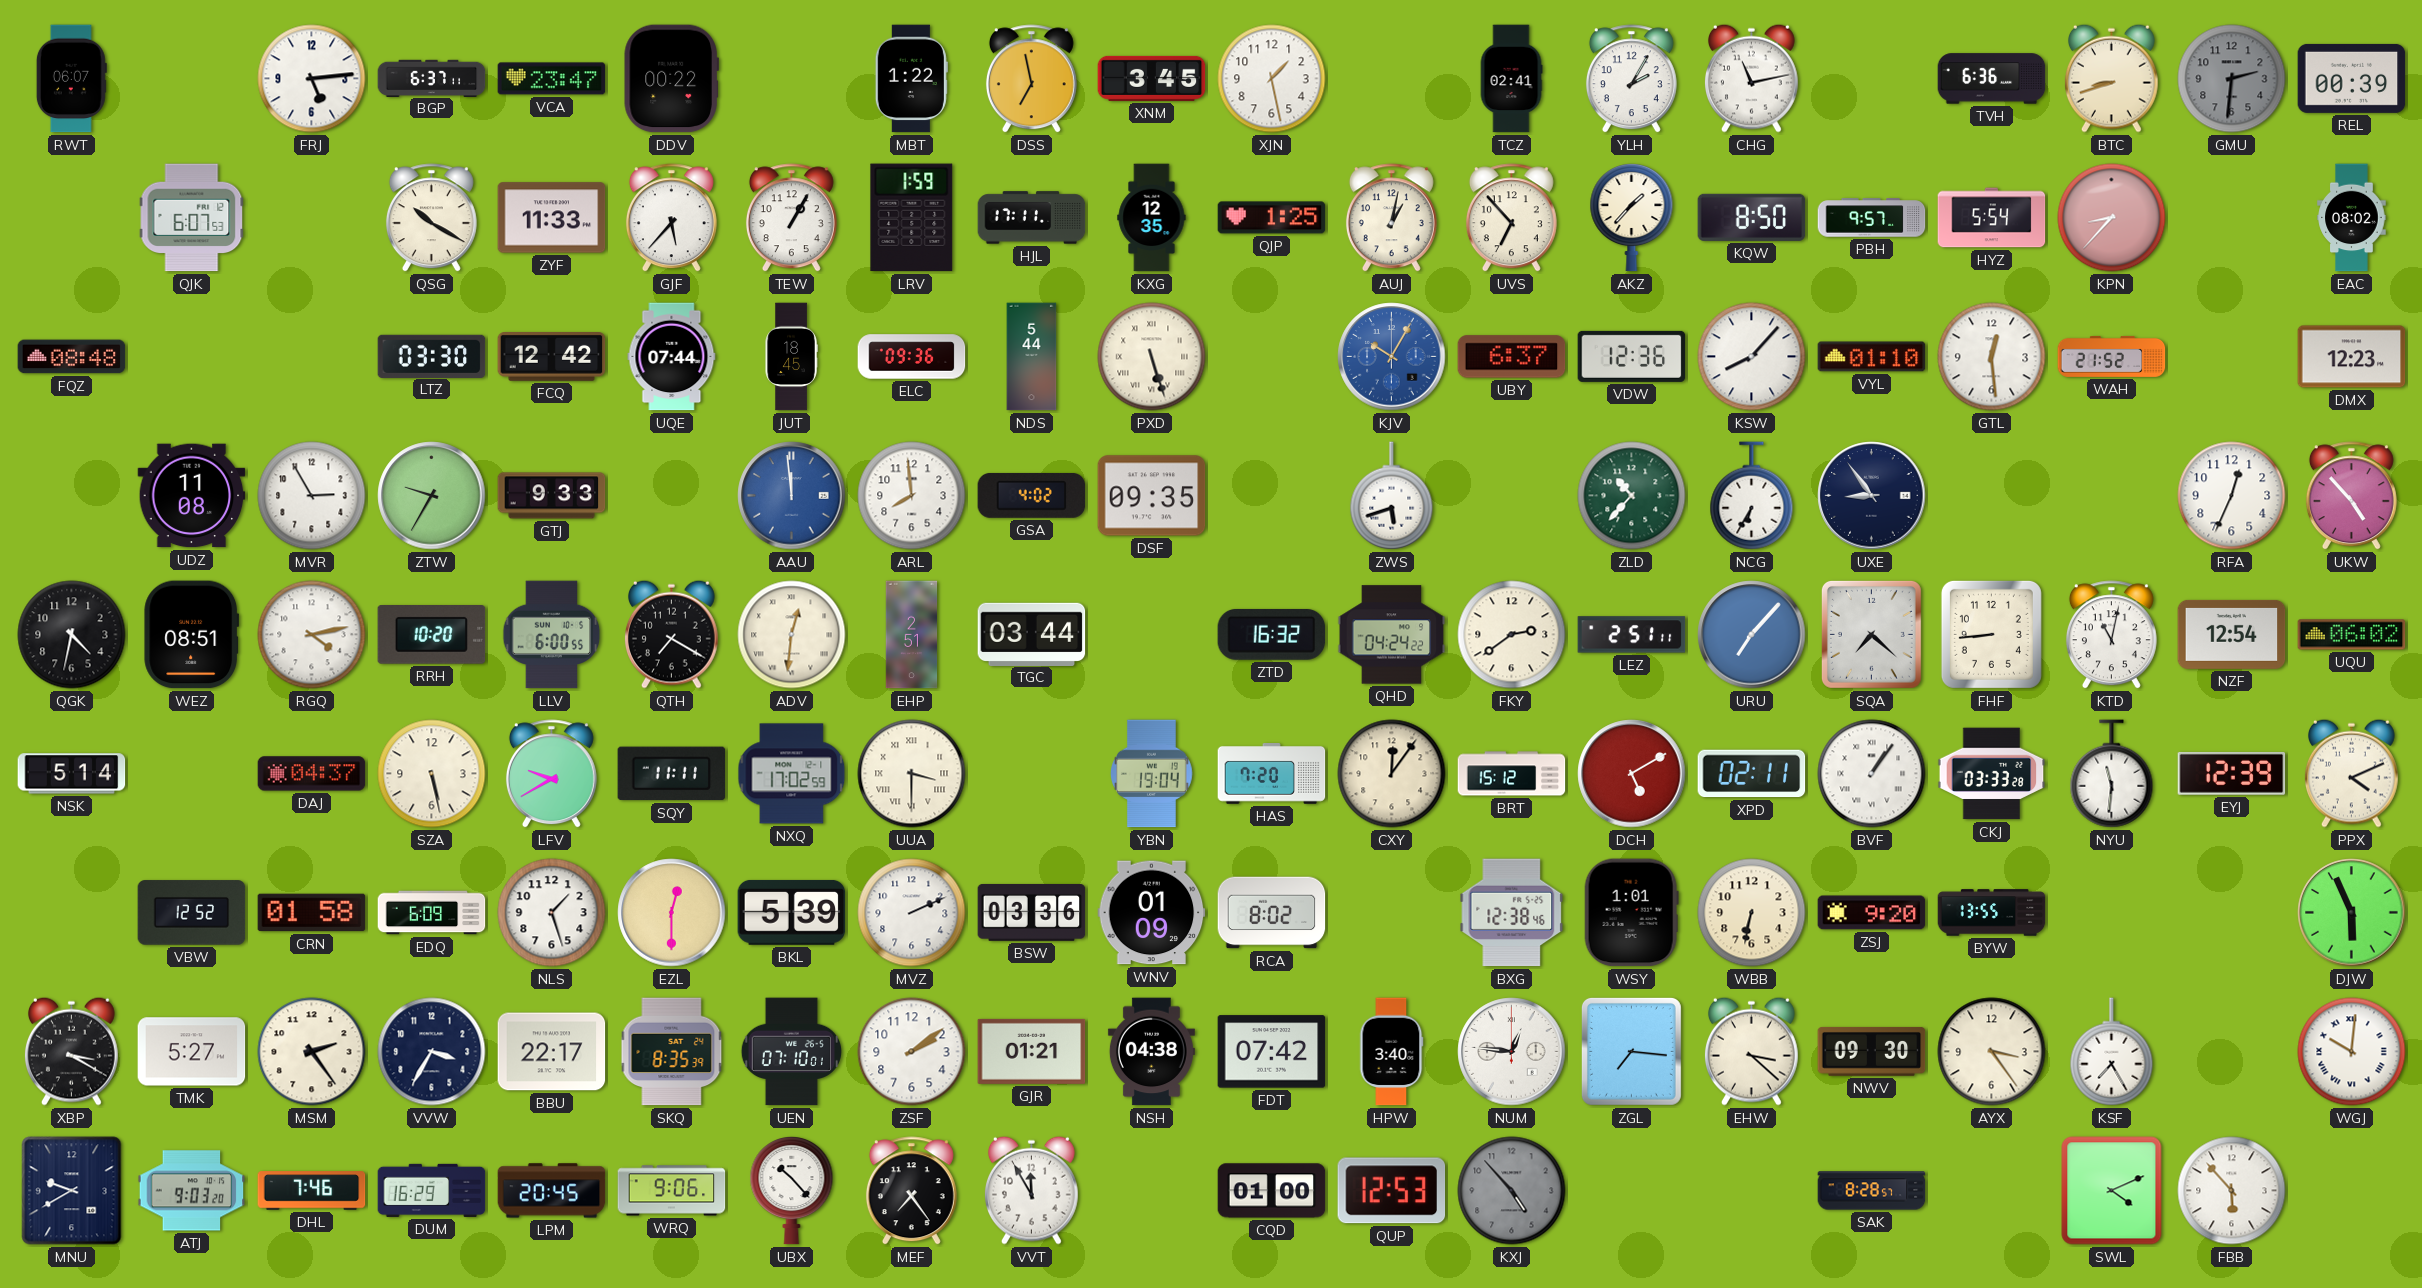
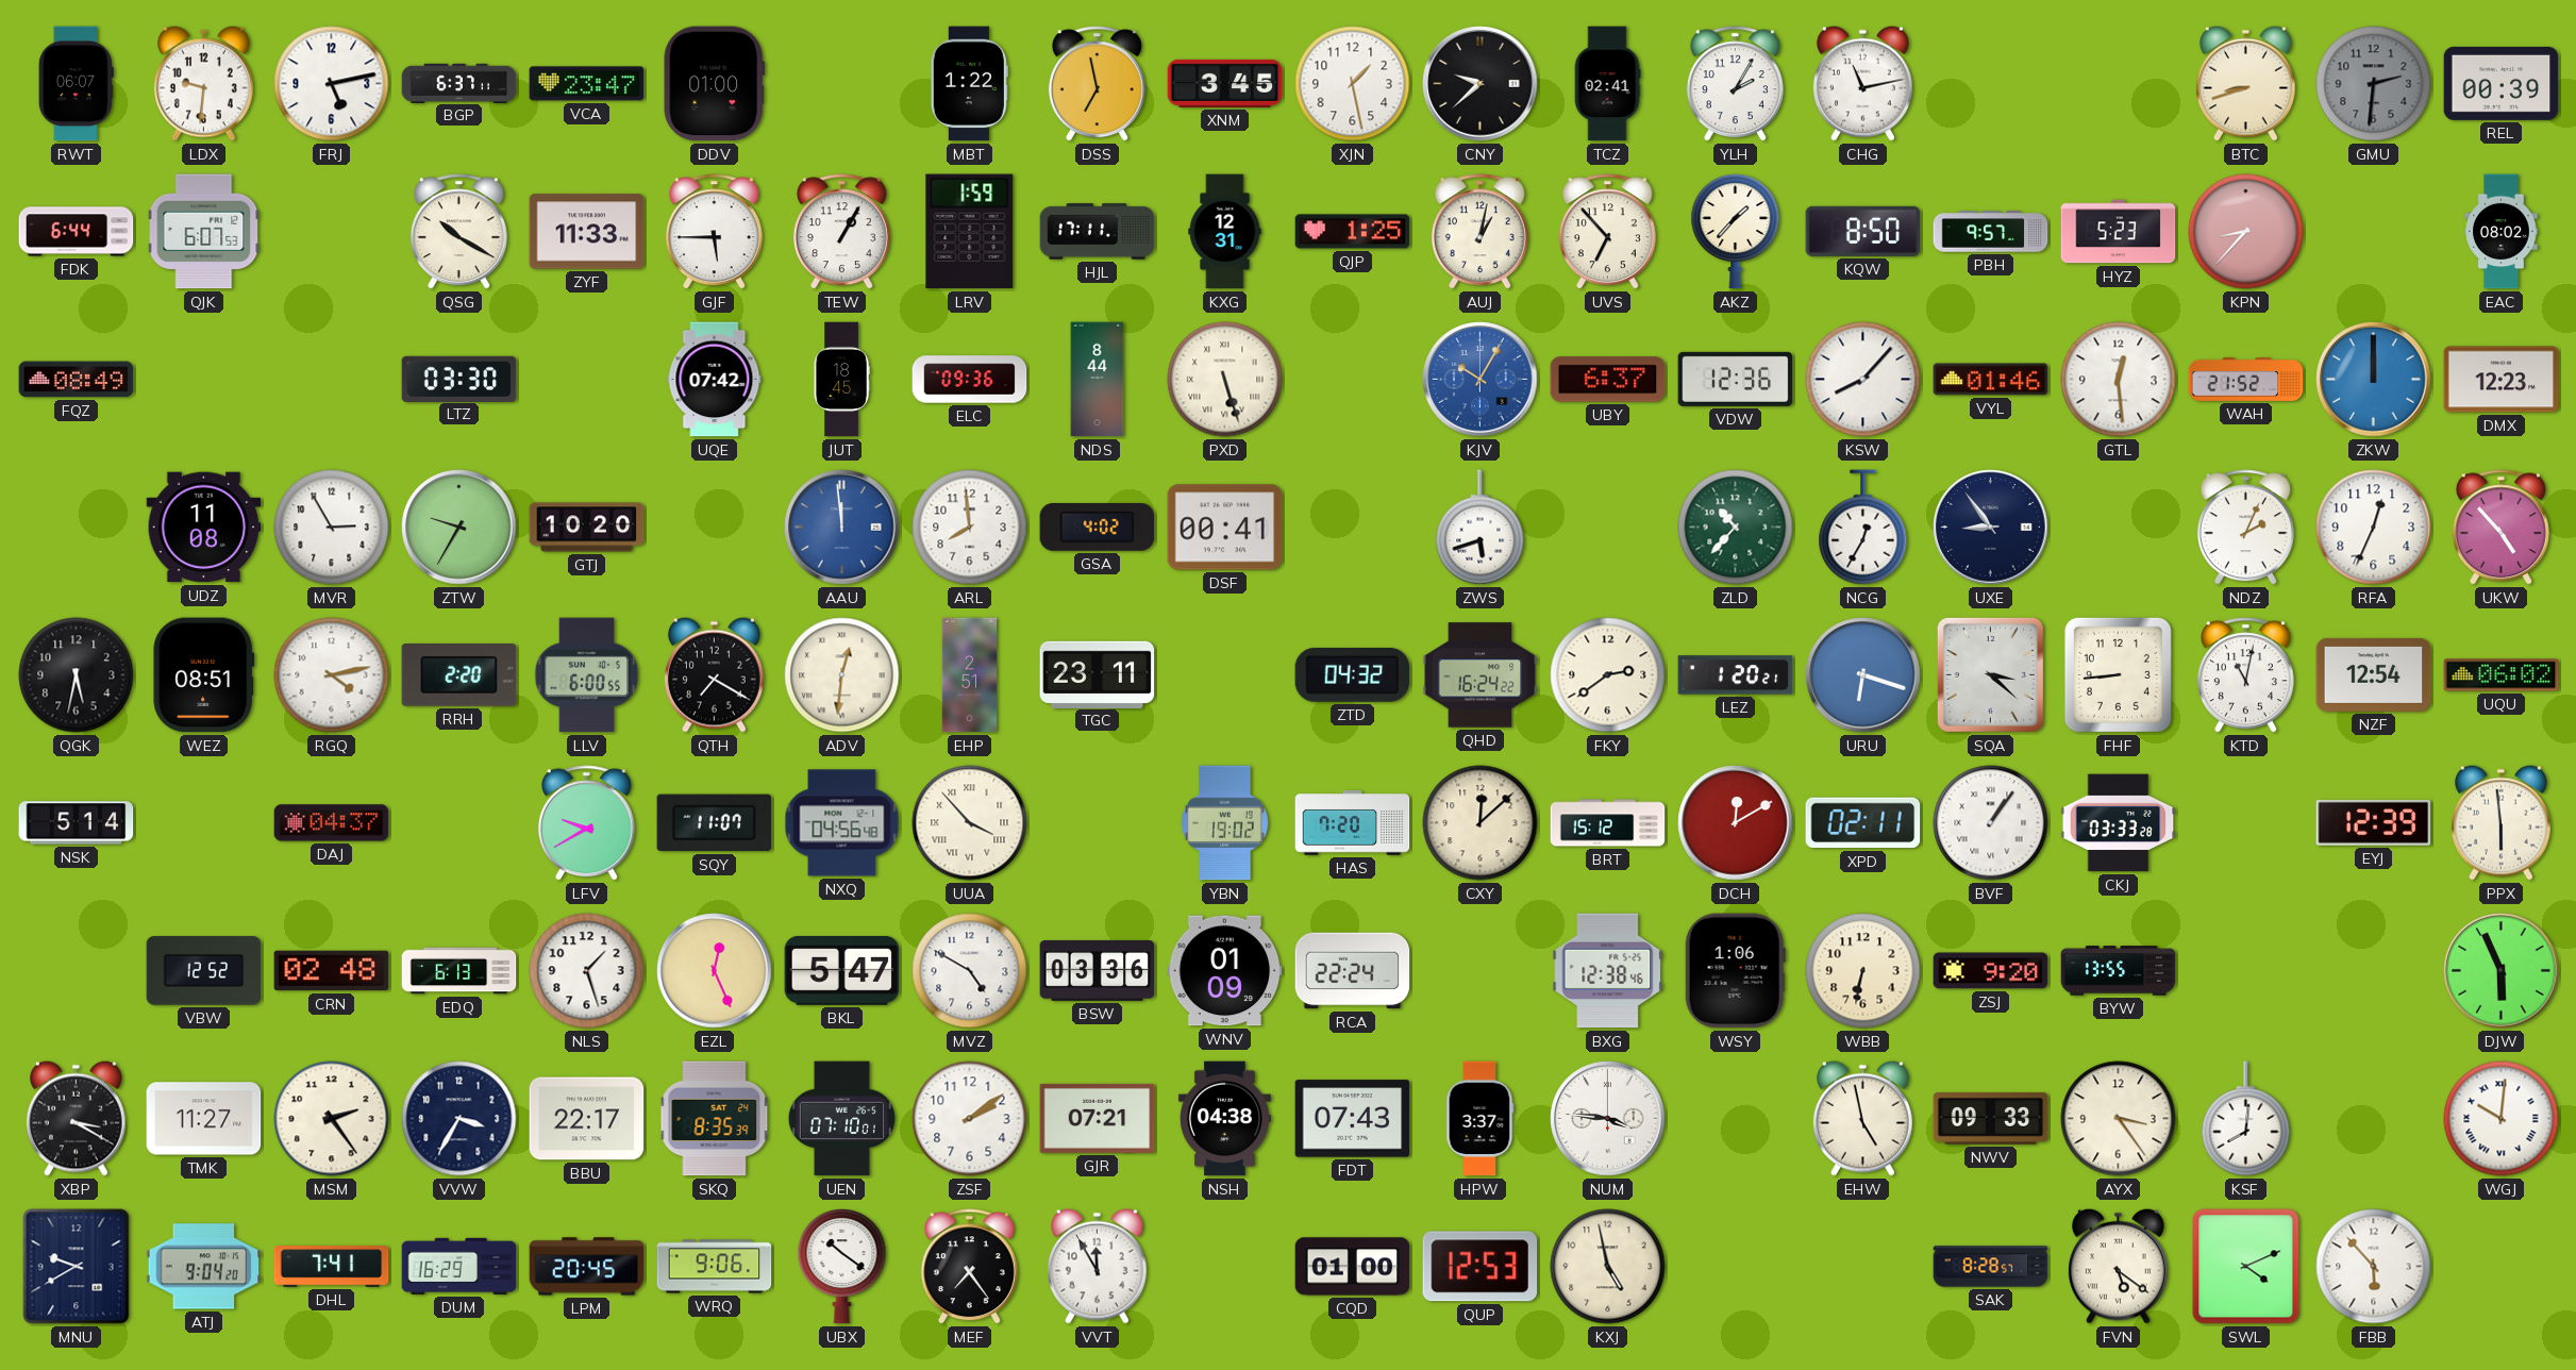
LDX: none -> 9:31 (203, 83)
FRJ: 5:14 -> 5:13 (332, 84)
DDV: 00:22 -> 01:00 (714, 84)
CNY: none -> 9:38 (1481, 84)
TVH: 6:36 -> none (1992, 79)
FDK: none -> 6:44 (77, 232)
GJF: 5:37 -> 5:45 (714, 232)
KXG: 12:35 -> 12:31 (1225, 232)
HYZ: 5:54 -> 5:23 (2119, 232)
FQZ: 08:48 -> 08:49 (77, 380)
FCQ: 12:42 -> none (552, 357)
UQE: 07:44 -> 07:42 (715, 380)
NDS: 5:44 -> 8:44 (1098, 380)
VYL: 01:10 -> 01:46 (1991, 380)
ZKW: none -> 12:00 (2374, 380)
GTJ: 9:33 -> 10:20 (587, 528)
DSF: 09:35 -> 00:41 (1225, 528)
NCG: 6:35 -> 12:35 (1863, 528)
NDZ: none -> 2:04 (2245, 528)
QGK: 4:32 -> 5:32 (77, 675)
RRH: 10:20 -> 2:20 (459, 675)
TGC: 03:44 -> 23:11 (1098, 674)
ZTD: 16:32 -> 04:32 (1353, 674)
QHD: 04:24 -> 16:24 (1481, 675)
LEZ: 2:51 -> 1:20 (1736, 675)
URU: 7:07 -> 6:18 (1863, 675)
SQA: 7:22 -> 3:22 (1990, 674)
SZA: 5:28 -> none (432, 774)
SQY: 11:11 -> 11:07 (715, 823)
NXQ: 17:02 -> 04:56 (842, 823)
UUA: 3:30 -> 3:53 (970, 823)
YBN: 19:04 -> 19:02 (1225, 823)
CXY: 12:06 -> 12:08 (1481, 823)
DCH: 5:10 -> 12:10 (1736, 823)
NYU: 11:31 -> none (2112, 774)
PPX: 4:11 -> 5:59 (2500, 822)
CRN: 01:58 -> 02:48 (332, 971)
EDQ: 6:09 -> 6:13 (459, 971)
EZL: 12:30 -> 12:26 (715, 971)
BKL: 5:39 -> 5:47 (842, 970)
MVZ: 2:11 -> 4:50 (970, 971)
RCA: 8:02 -> 22:24 (1353, 971)
WSY: 1:01 -> 1:06 (1735, 971)
TMK: 5:27 -> 11:27 (204, 1119)
GJR: 01:21 -> 07:21 (1098, 1118)
FDT: 07:42 -> 07:43 (1353, 1119)
HPW: 3:40 -> 3:37 (1479, 1119)
NUM: 12:46 -> 3:46 (1608, 1119)
ZGL: 7:16 -> none (1631, 1051)
EHW: 3:22 -> 4:58 (1862, 1118)
NWV: 09:30 -> 09:33 (1991, 1119)
KSF: 7:25 -> 8:01 (2246, 1119)
ATJ: 9:03 -> 9:04 (204, 1267)
DHL: 7:46 -> 7:41 (332, 1267)
UBX: 10:23 -> 10:21 (842, 1267)
KXJ: 4:53 -> 4:58 (1608, 1267)
KXJ dial: grey -> cream (1608, 1267)
FVN: none -> 5:21 (2118, 1266)
